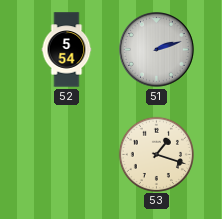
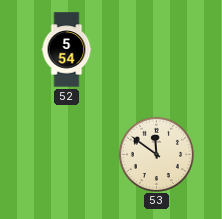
51: 2:12 -> none (157, 50)
53: 1:18 -> 11:51 (156, 154)
